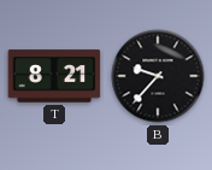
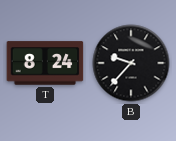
T: 8:21 -> 8:24 (45, 63)
